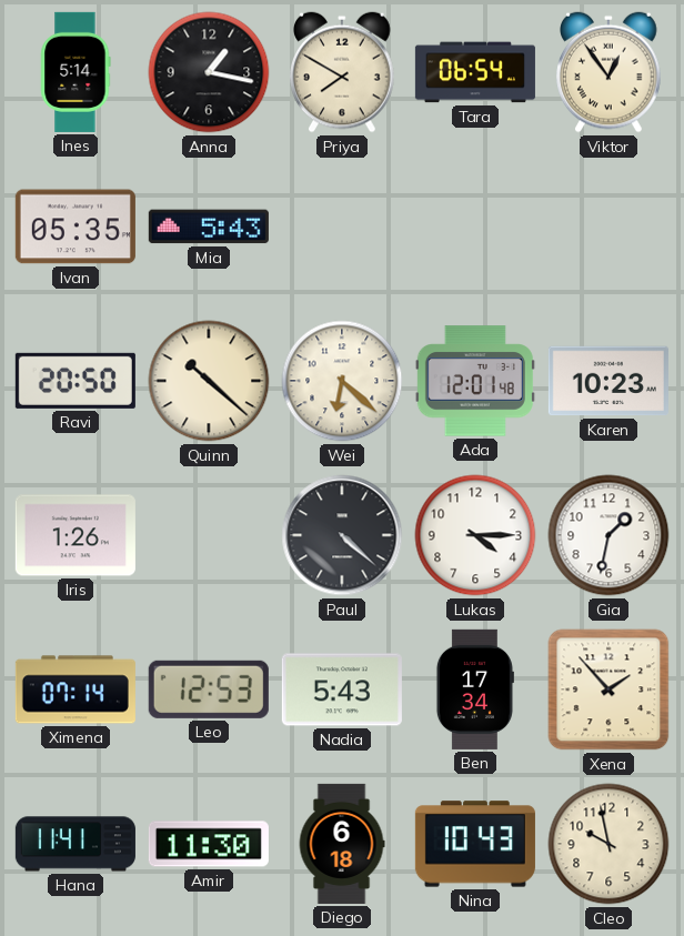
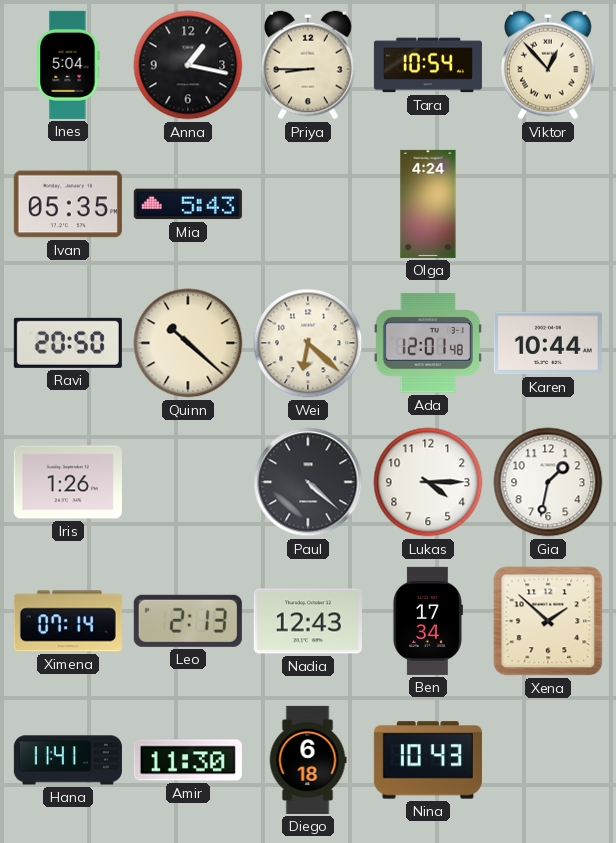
Ines: 5:14 -> 5:04 (68, 65)
Priya: 7:50 -> 8:45 (308, 65)
Tara: 06:54 -> 10:54 (428, 65)
Viktor: 12:54 -> 12:53 (548, 65)
Olga: none -> 4:24 (428, 204)
Karen: 10:23 -> 10:44 (548, 343)
Leo: 12:53 -> 2:13 (188, 621)
Nadia: 5:43 -> 12:43 (308, 621)
Xena: 1:53 -> 1:52 (548, 621)
Cleo: 9:58 -> none (608, 844)
